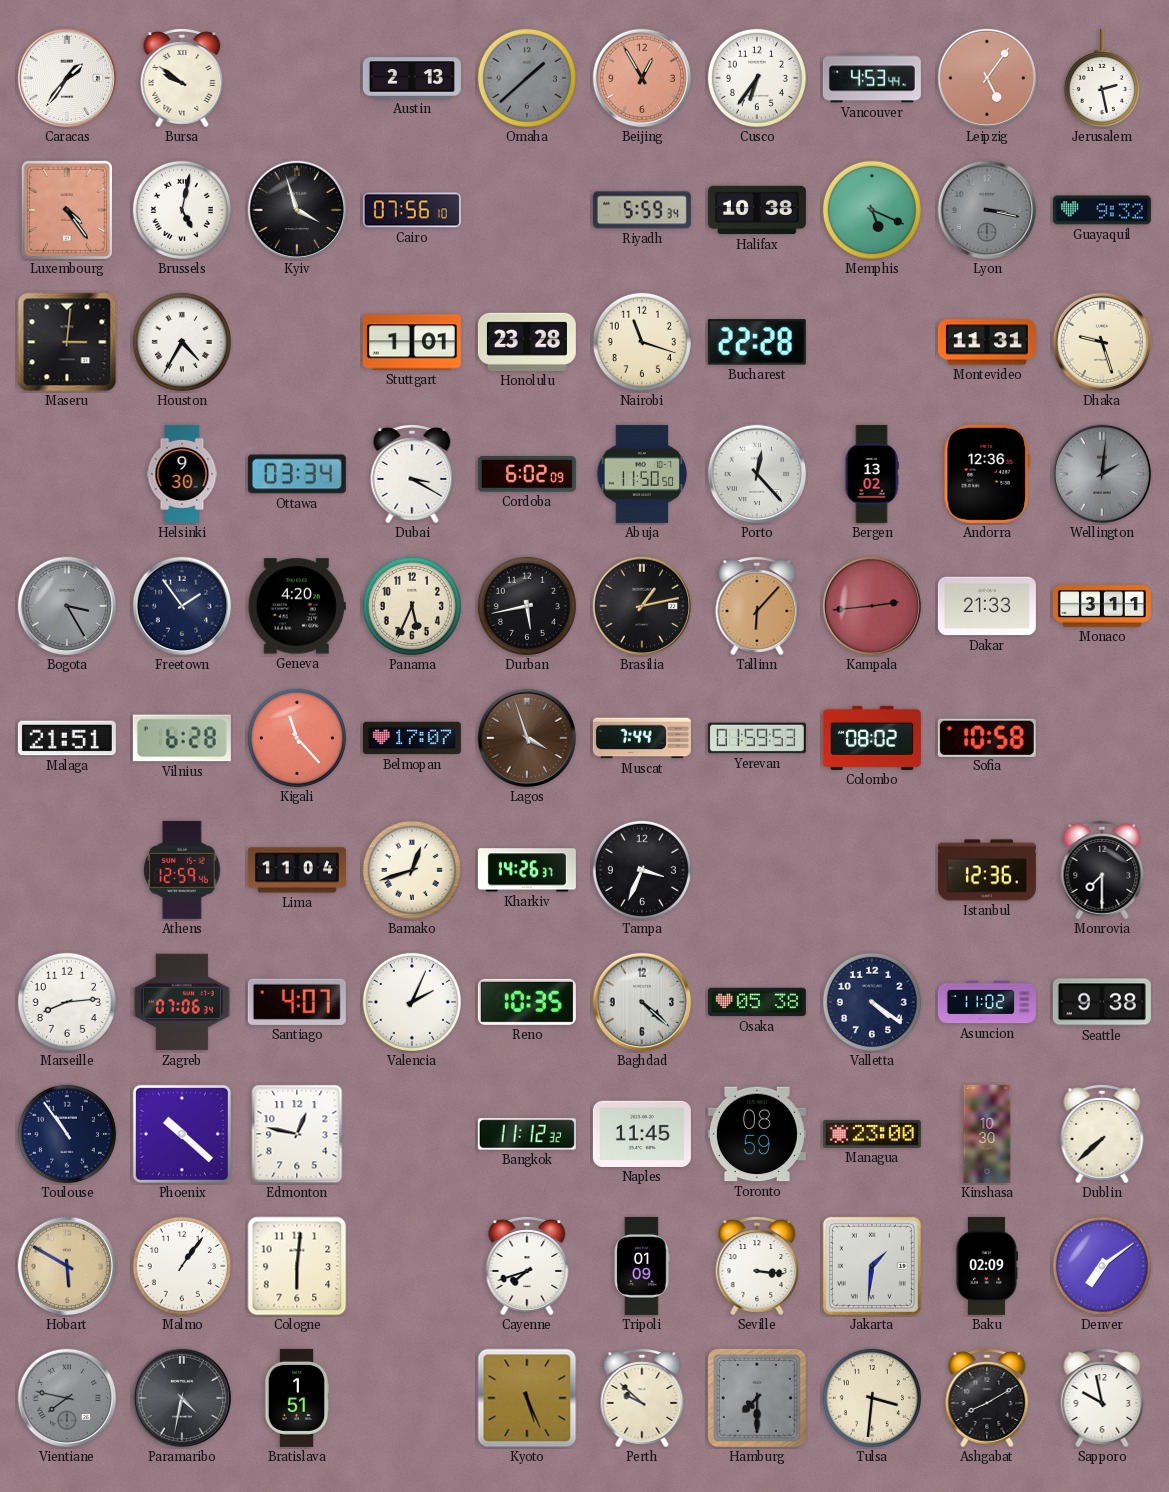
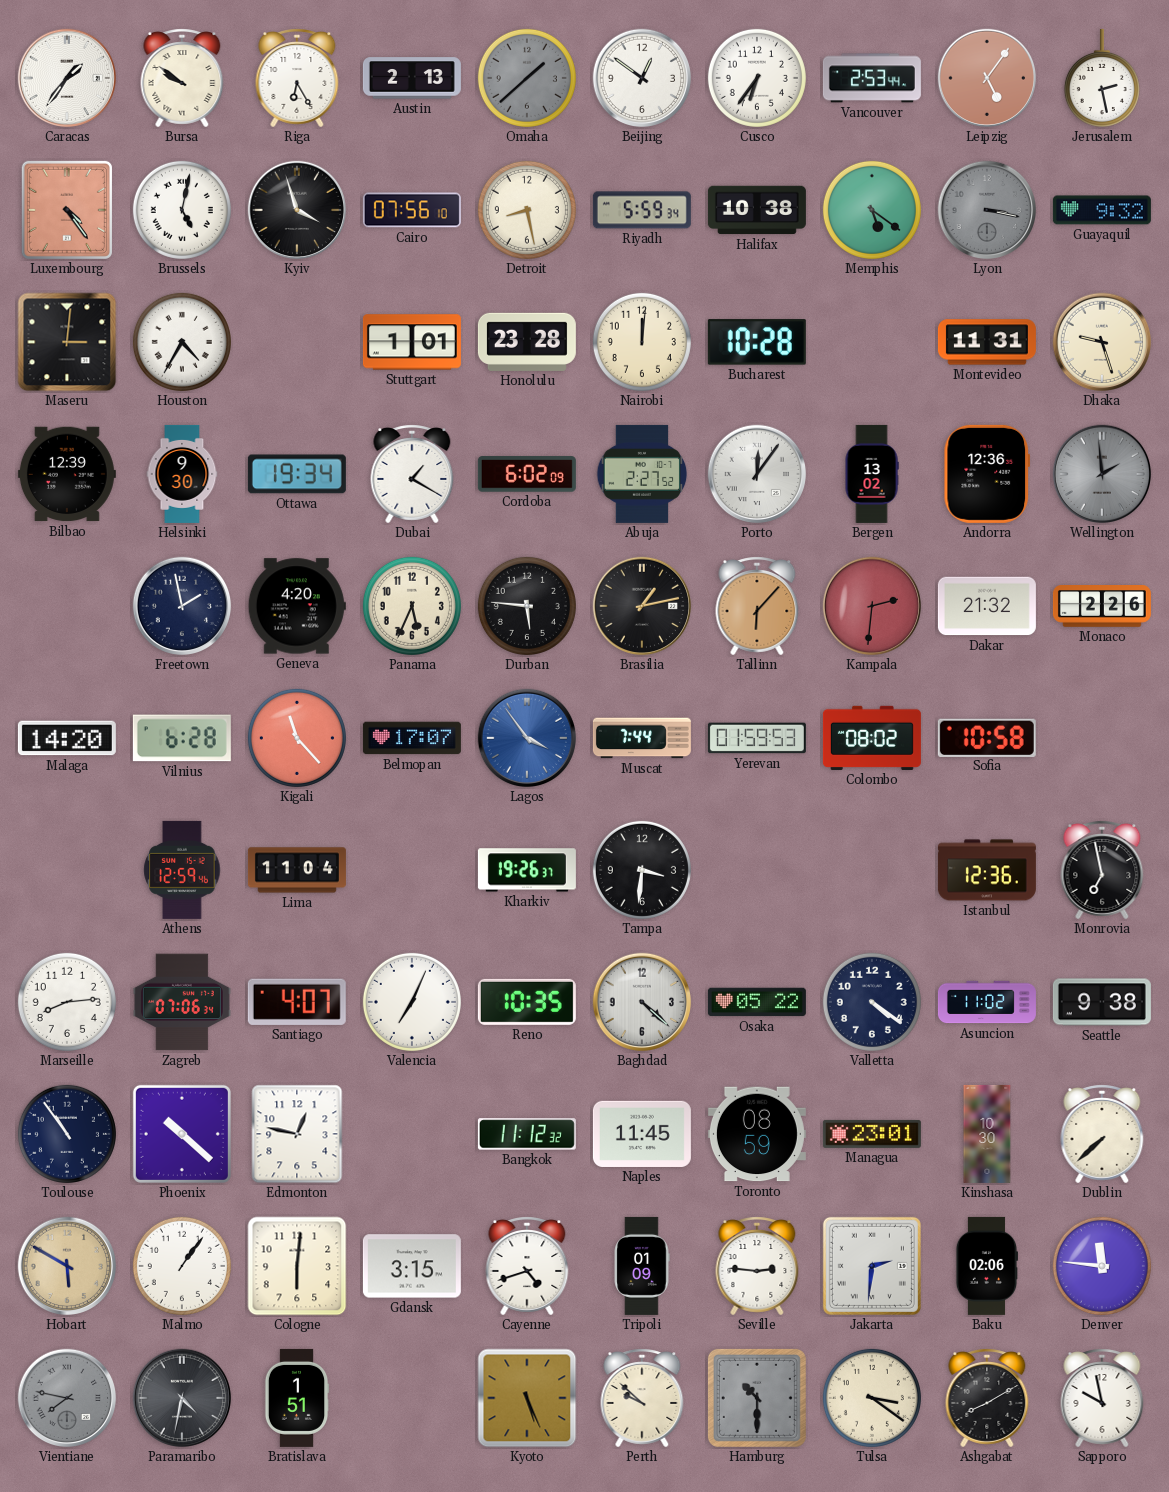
Riga: none -> 6:25 (297, 78)
Beijing: 12:55 -> 12:51 (642, 78)
Beijing dial: salmon -> white (642, 78)
Vancouver: 4:53 -> 2:53 (872, 78)
Detroit: none -> 8:28 (527, 210)
Memphis: 5:19 -> 5:21 (872, 210)
Nairobi: 11:18 -> 12:01 (642, 342)
Bucharest: 22:28 -> 10:28 (757, 342)
Bilbao: none -> 12:39 (67, 474)
Ottawa: 03:34 -> 19:34 (297, 474)
Dubai: 3:20 -> 1:20 (412, 474)
Abuja: 11:50 -> 2:27 (642, 474)
Porto: 12:23 -> 12:06 (757, 474)
Wellington: 2:01 -> 1:59 (1102, 474)
Bogota: 3:25 -> none (67, 606)
Freetown: 1:54 -> 1:58 (182, 606)
Durban: 5:43 -> 5:46 (527, 606)
Kampala: 2:44 -> 2:31 (872, 606)
Dakar: 21:33 -> 21:32 (987, 606)
Monaco: 3:11 -> 2:26 (1102, 607)
Malaga: 21:51 -> 14:20 (67, 738)
Lagos: 3:57 -> 3:54 (527, 738)
Lagos dial: brown -> blue (527, 738)
Bamako: 12:42 -> none (412, 870)
Kharkiv: 14:26 -> 19:26 (527, 870)
Tampa: 3:34 -> 3:31 (642, 870)
Monrovia: 7:30 -> 6:58 (1102, 870)
Valencia: 2:04 -> 7:04 (412, 1002)
Osaka: 05:38 -> 05:22 (757, 1002)
Managua: 23:00 -> 23:01 (872, 1134)
Gdansk: none -> 3:15 (412, 1266)
Cayenne: 7:42 -> 4:42 (527, 1266)
Seville: 3:16 -> 2:46 (757, 1266)
Jakarta: 1:31 -> 2:31 (872, 1266)
Baku: 02:09 -> 02:06 (986, 1266)
Denver: 7:09 -> 11:46 (1102, 1266)
Hamburg: 7:30 -> 10:30 (757, 1398)
Tulsa: 3:31 -> 3:21 (872, 1398)
